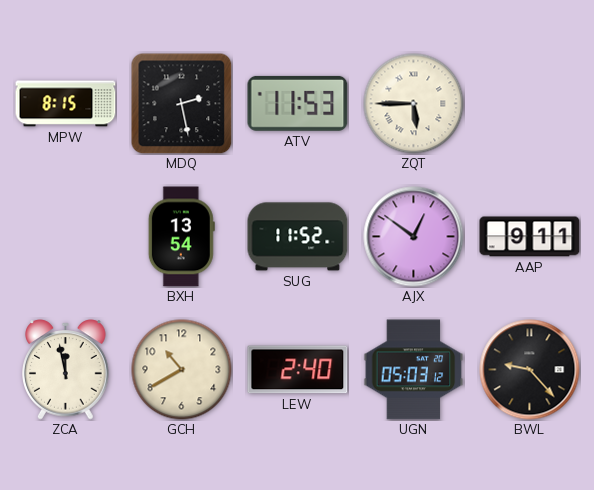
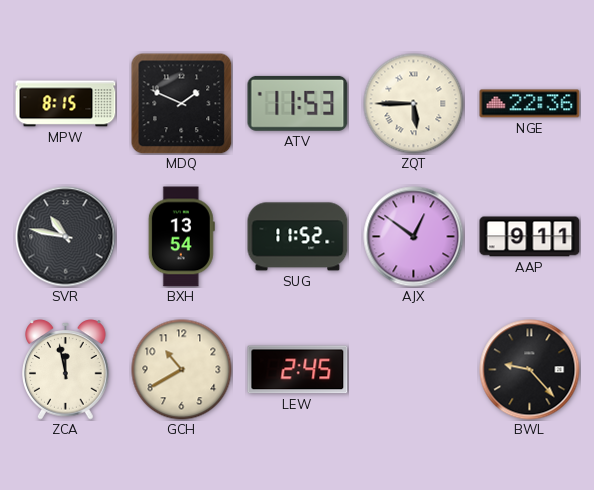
MDQ: 2:28 -> 1:49 (181, 103)
NGE: none -> 22:36 (530, 104)
SVR: none -> 10:47 (66, 237)
LEW: 2:40 -> 2:45 (298, 370)
UGN: 05:03 -> none (414, 370)
